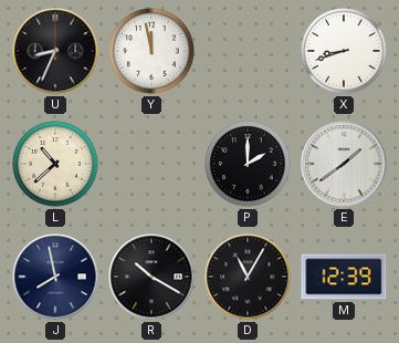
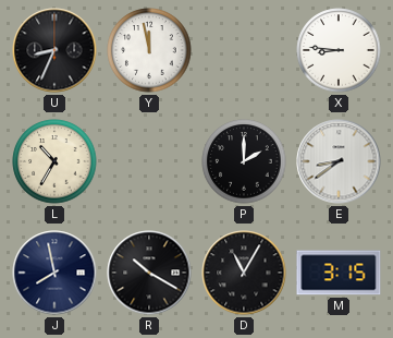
X: 8:42 -> 8:46 (339, 50)
L: 10:38 -> 10:35 (54, 161)
E: 1:39 -> 8:39 (339, 161)
M: 12:39 -> 3:15 (339, 273)
